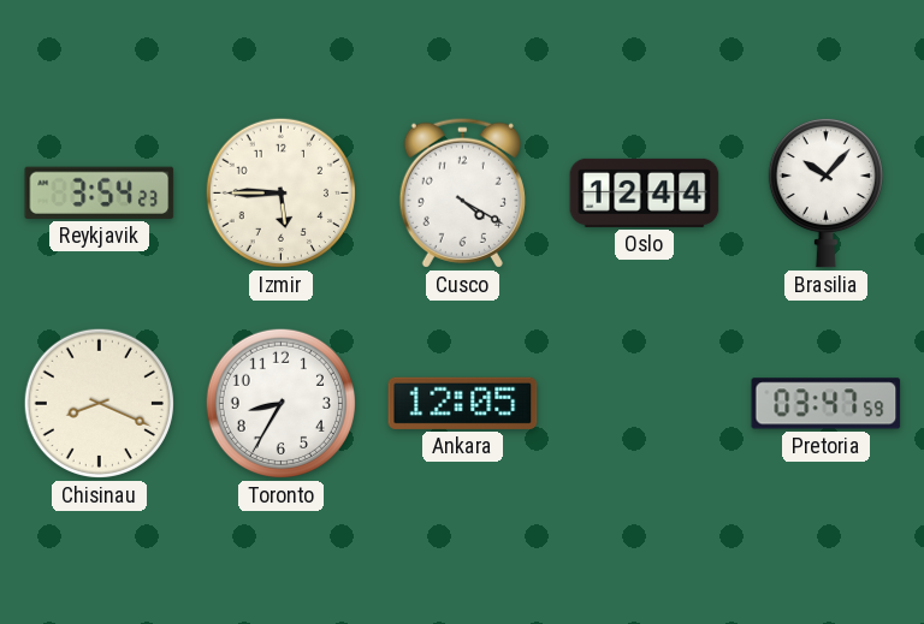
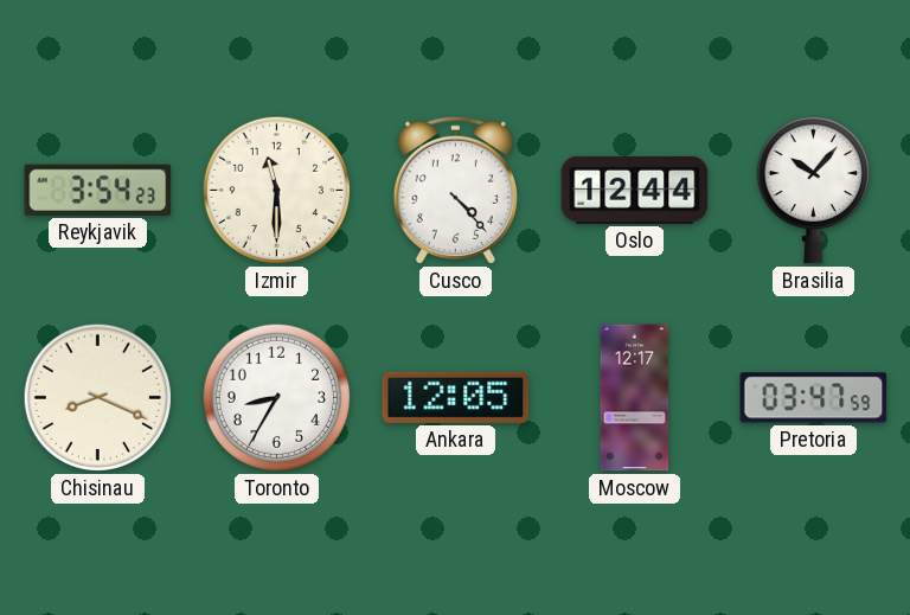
Izmir: 5:45 -> 11:30 (276, 190)
Cusco: 4:20 -> 4:23 (455, 190)
Moscow: none -> 12:17 (635, 398)
